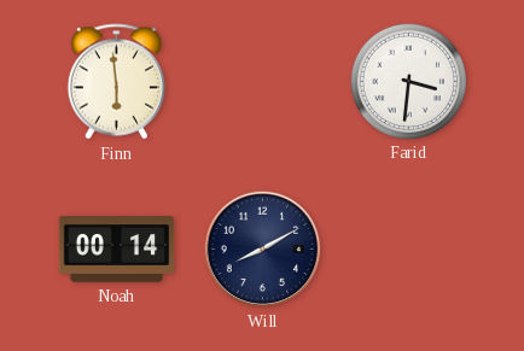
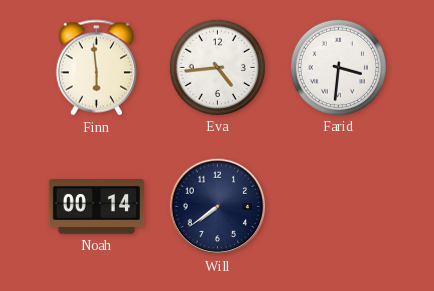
Eva: none -> 4:44 (217, 67)
Will: 8:10 -> 7:39 (218, 207)
